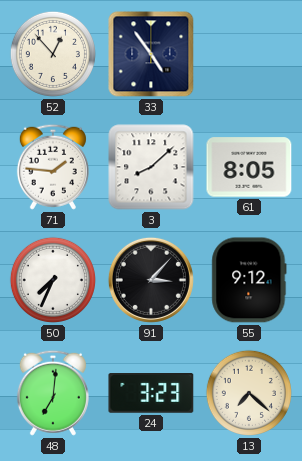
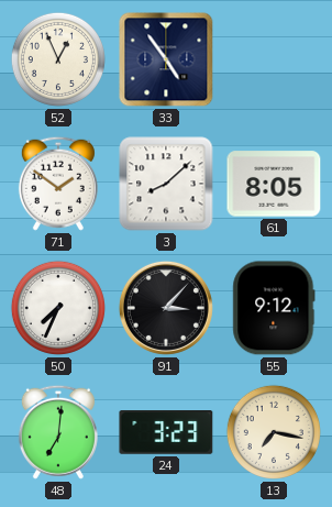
52: 12:53 -> 12:56 (58, 59)
71: 1:46 -> 1:51 (58, 184)
13: 7:22 -> 7:17 (274, 432)
